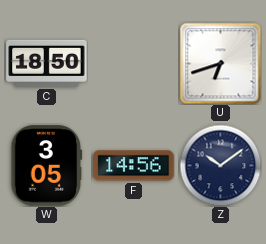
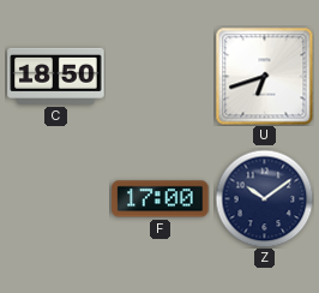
W: 3:05 -> none (47, 166)
F: 14:56 -> 17:00 (161, 199)
